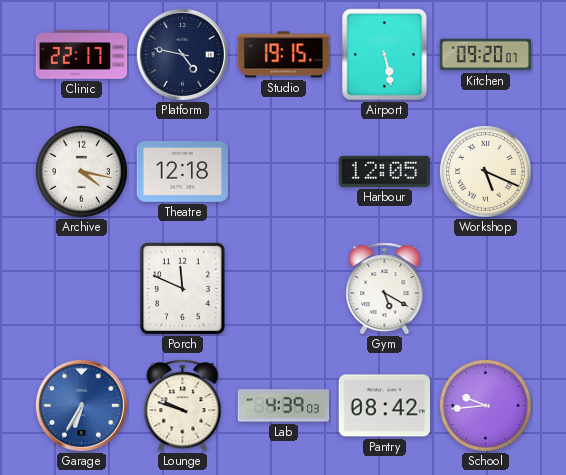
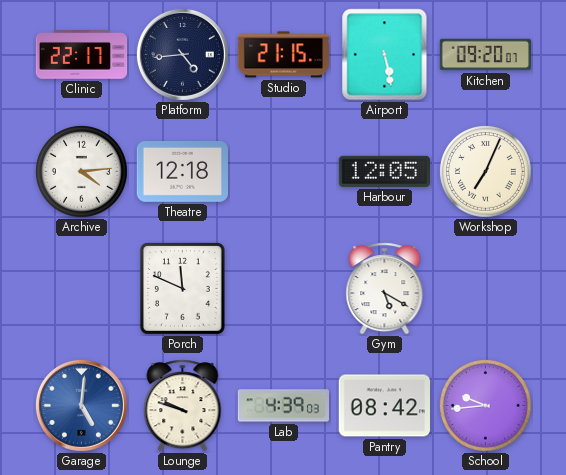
Platform: 4:47 -> 4:44 (182, 54)
Studio: 19:15 -> 21:15 (283, 55)
Archive: 4:17 -> 4:14 (81, 171)
Workshop: 5:19 -> 7:04 (485, 171)
Garage: 6:35 -> 5:01 (81, 405)
